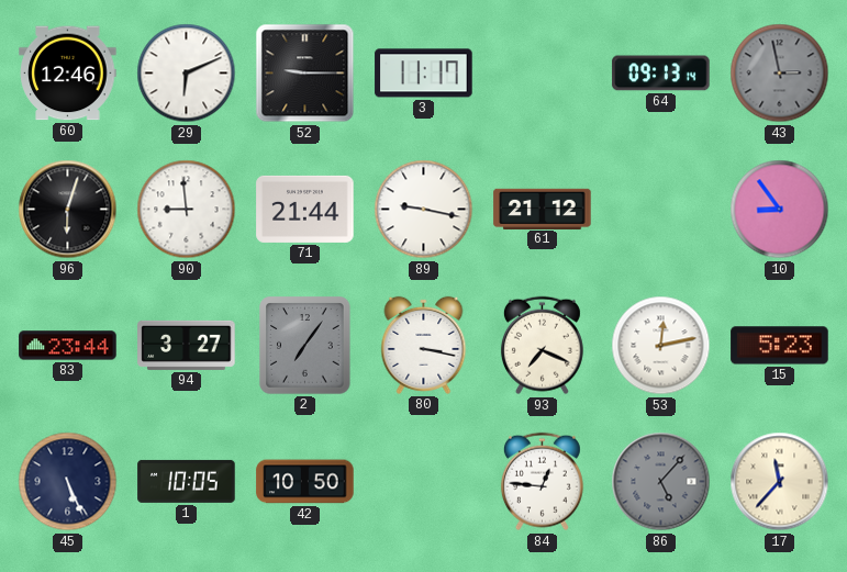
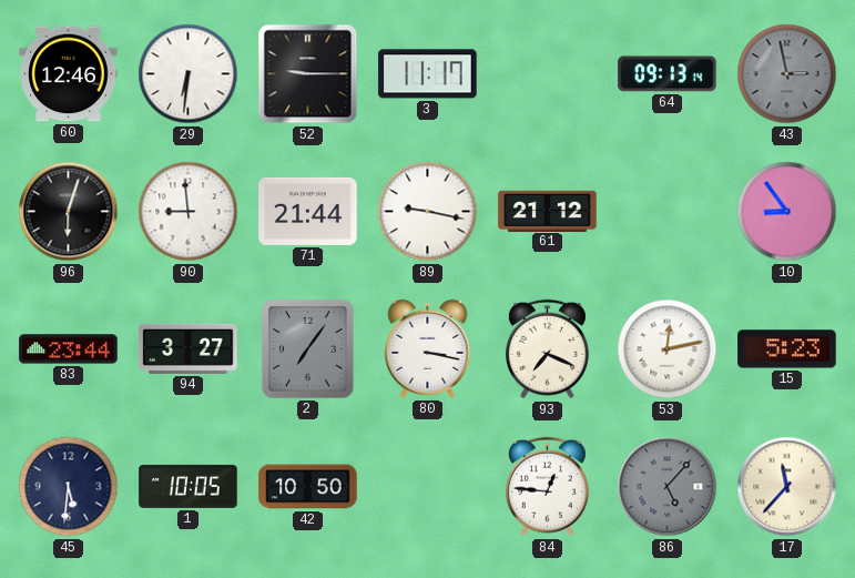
29: 6:11 -> 6:31 (189, 74)
45: 5:26 -> 5:31 (69, 487)
